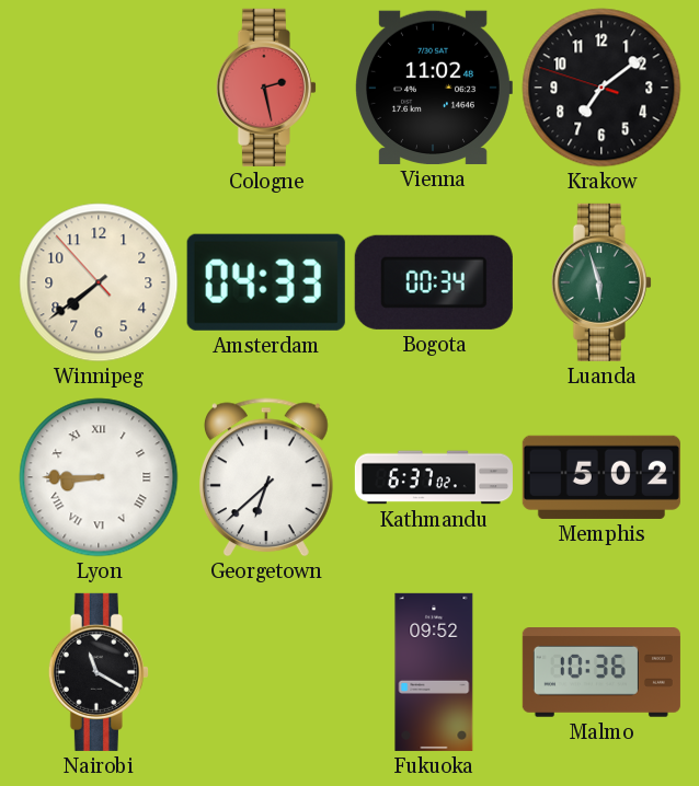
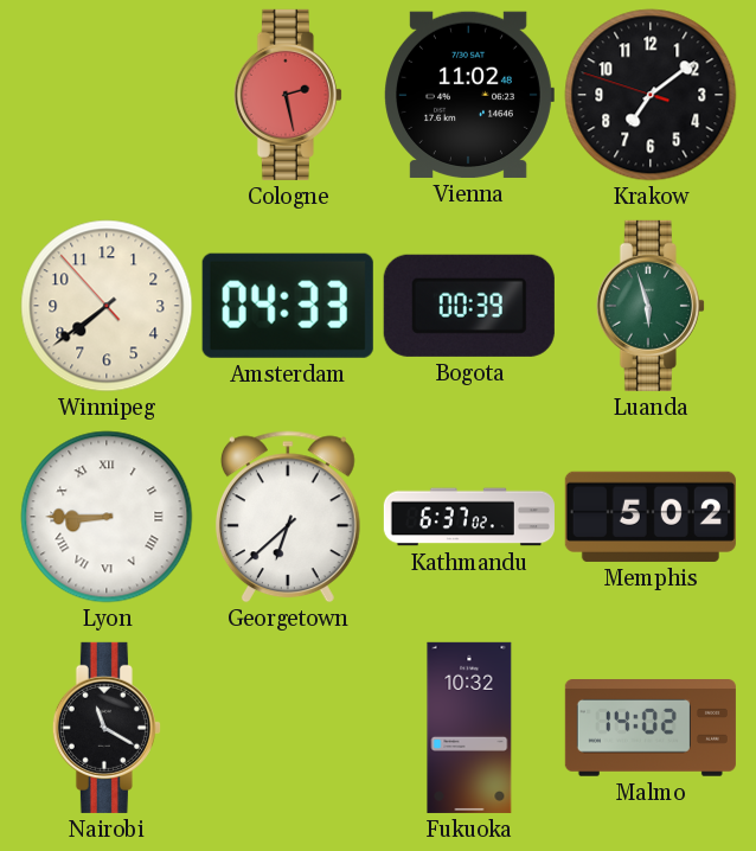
Bogota: 00:34 -> 00:39 (469, 306)
Fukuoka: 09:52 -> 10:32 (469, 728)
Malmo: 10:36 -> 14:02 (651, 729)
